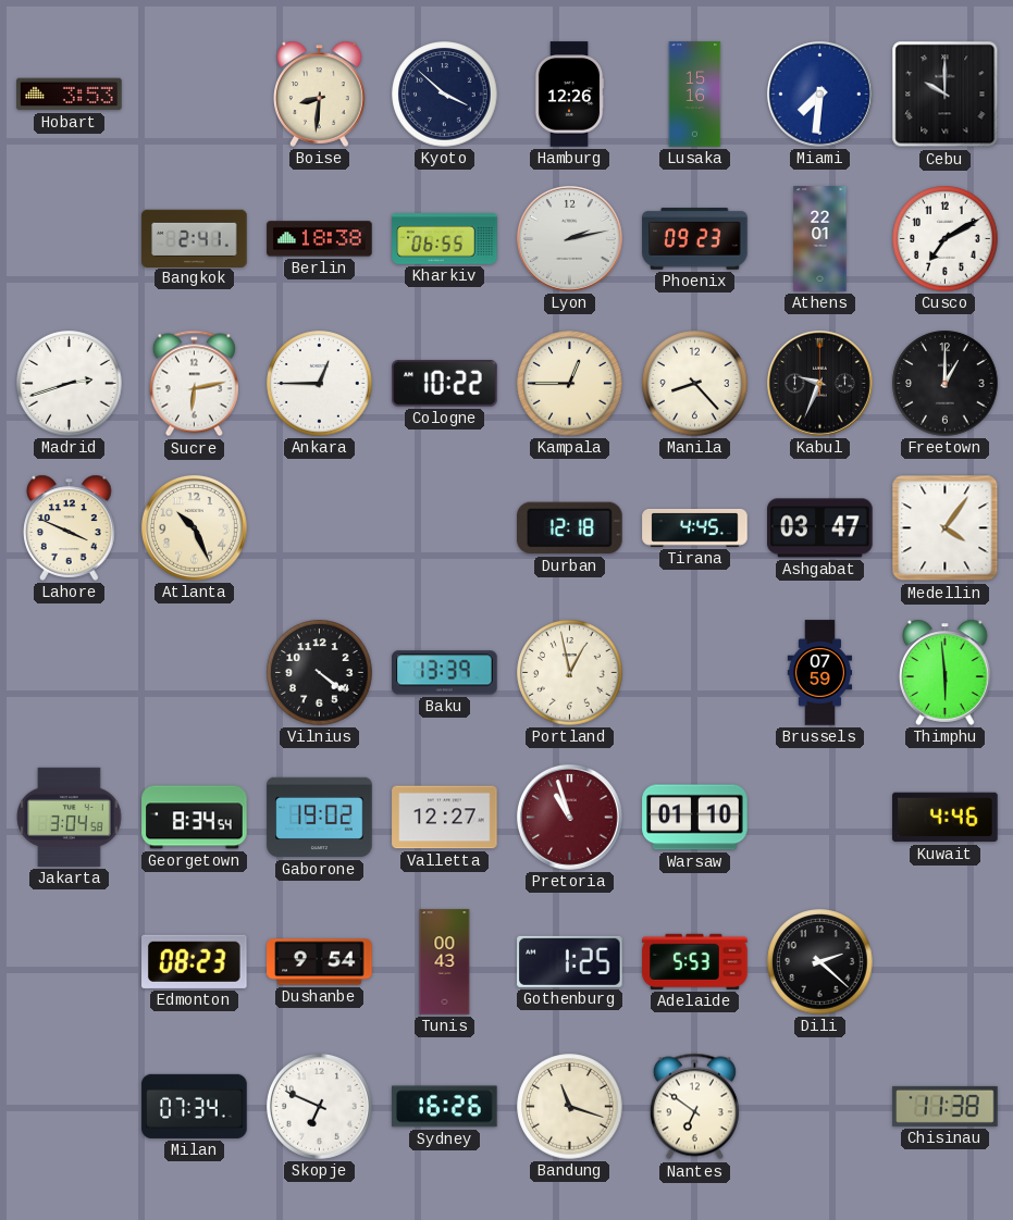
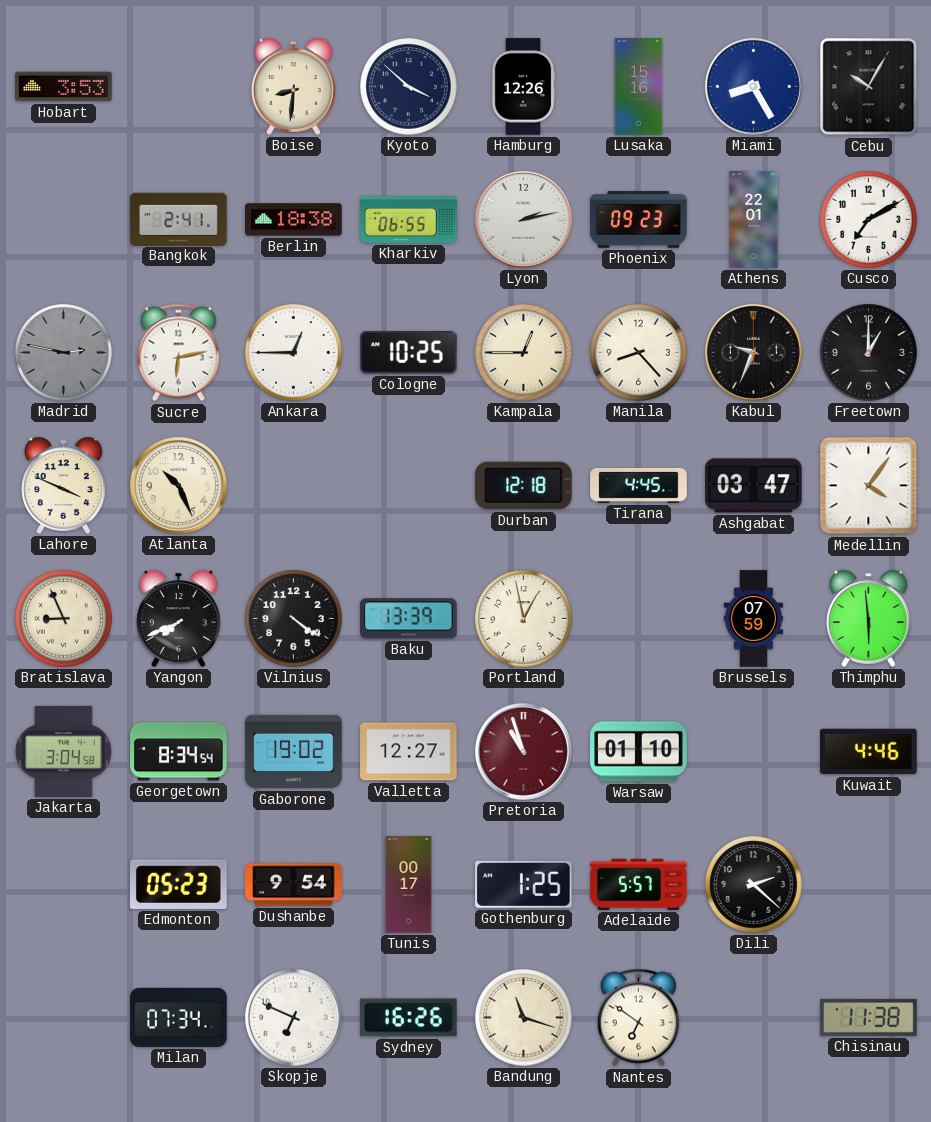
Miami: 7:31 -> 8:25 (753, 86)
Cebu: 10:00 -> 10:05 (869, 87)
Madrid: 2:42 -> 2:47 (64, 353)
Madrid dial: white -> grey (64, 353)
Cologne: 10:22 -> 10:25 (409, 353)
Bratislava: none -> 8:56 (64, 619)
Yangon: none -> 7:41 (179, 618)
Edmonton: 08:23 -> 05:23 (179, 884)
Tunis: 00:43 -> 00:17 (409, 885)
Adelaide: 5:53 -> 5:57 (639, 884)
